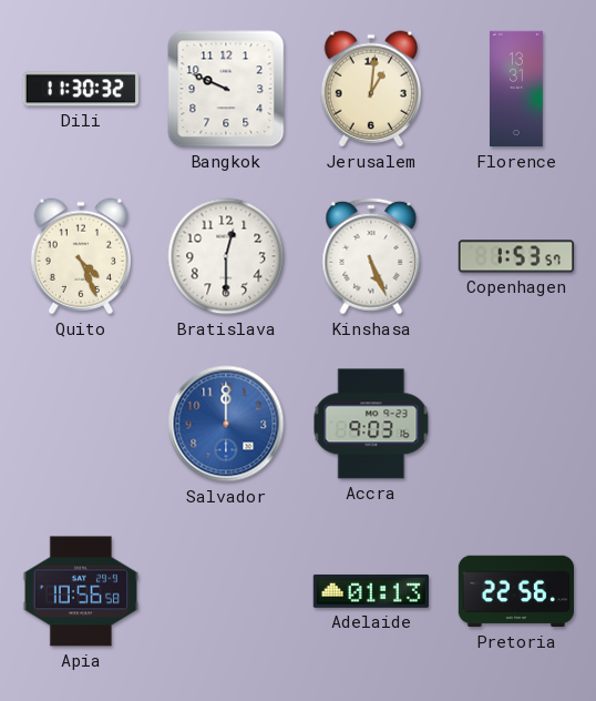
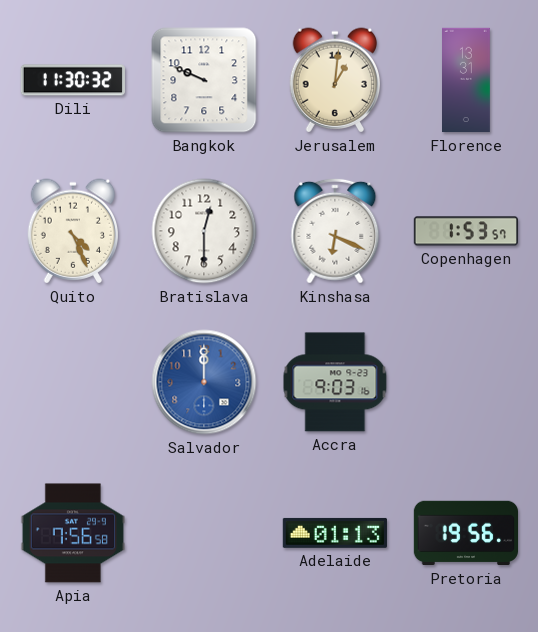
Kinshasa: 5:26 -> 6:19 (335, 231)
Apia: 10:56 -> 7:56 (72, 533)
Pretoria: 22:56 -> 19:56 (465, 533)
